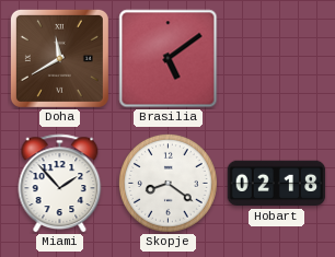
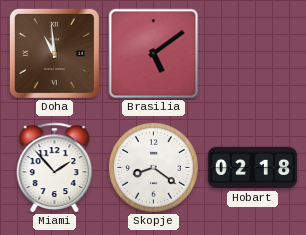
Doha: 11:40 -> 10:59 (54, 53)
